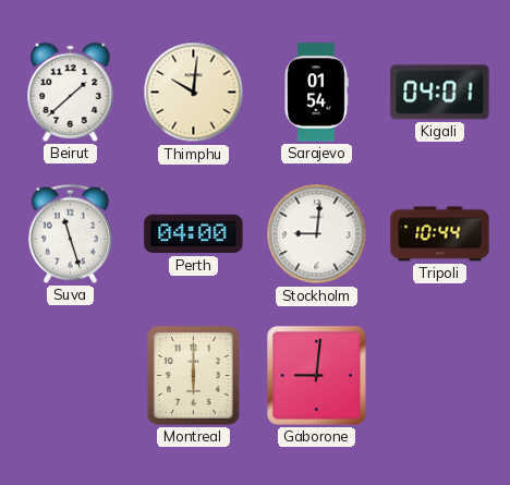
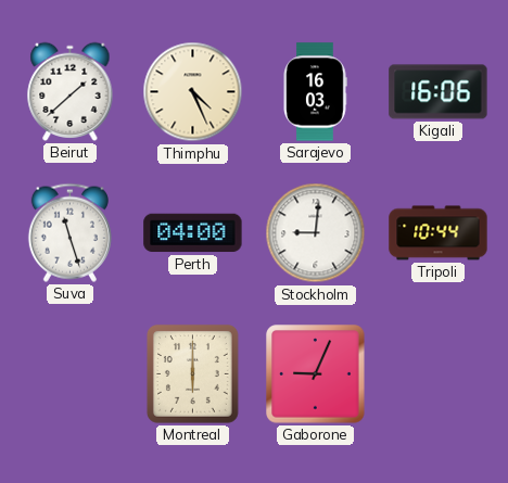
Thimphu: 10:01 -> 4:26 (193, 92)
Sarajevo: 01:54 -> 16:03 (315, 92)
Kigali: 04:01 -> 16:06 (439, 92)
Gaborone: 9:01 -> 9:04 (316, 374)
